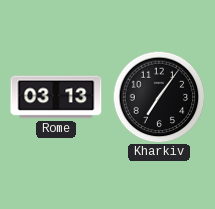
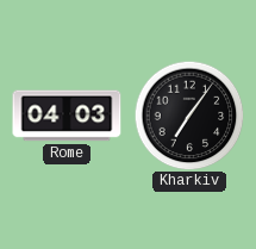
Rome: 03:13 -> 04:03 (67, 116)
